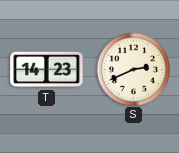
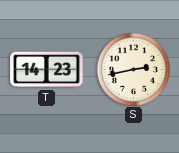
S: 2:41 -> 2:43 (133, 69)
